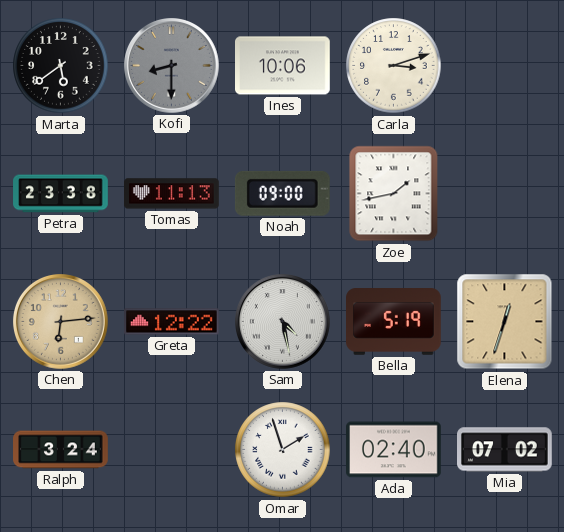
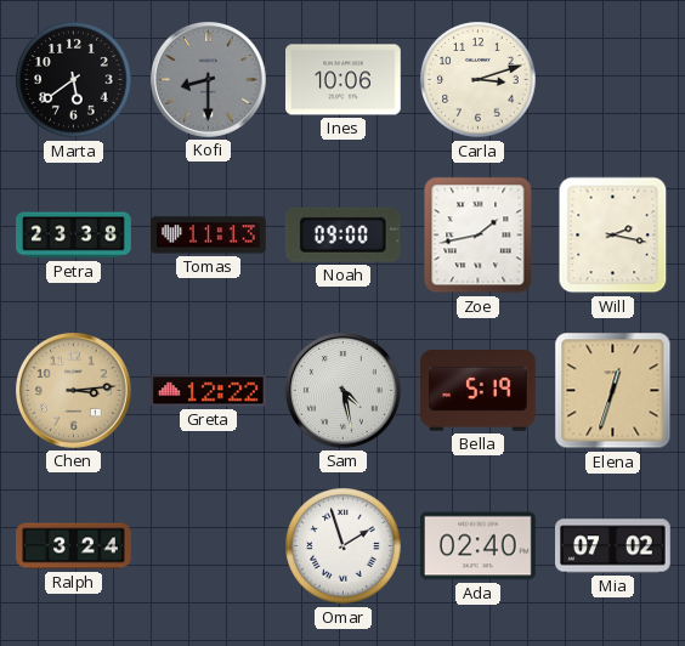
Will: none -> 2:17 (613, 236)
Chen: 6:14 -> 3:14 (74, 391)
